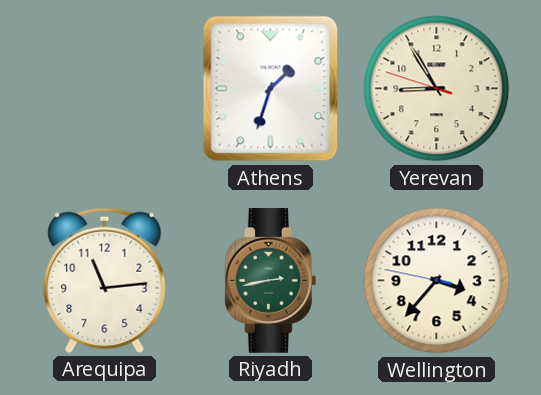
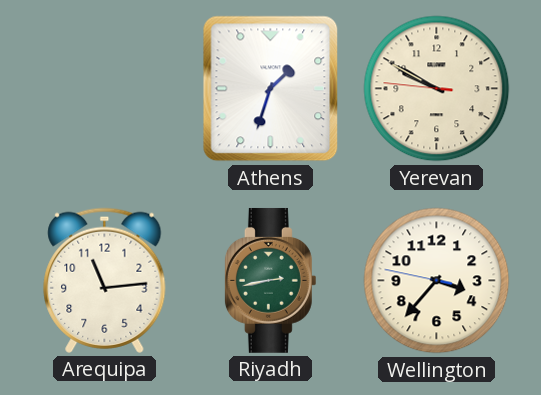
Yerevan: 8:54 -> 9:49 (437, 89)
